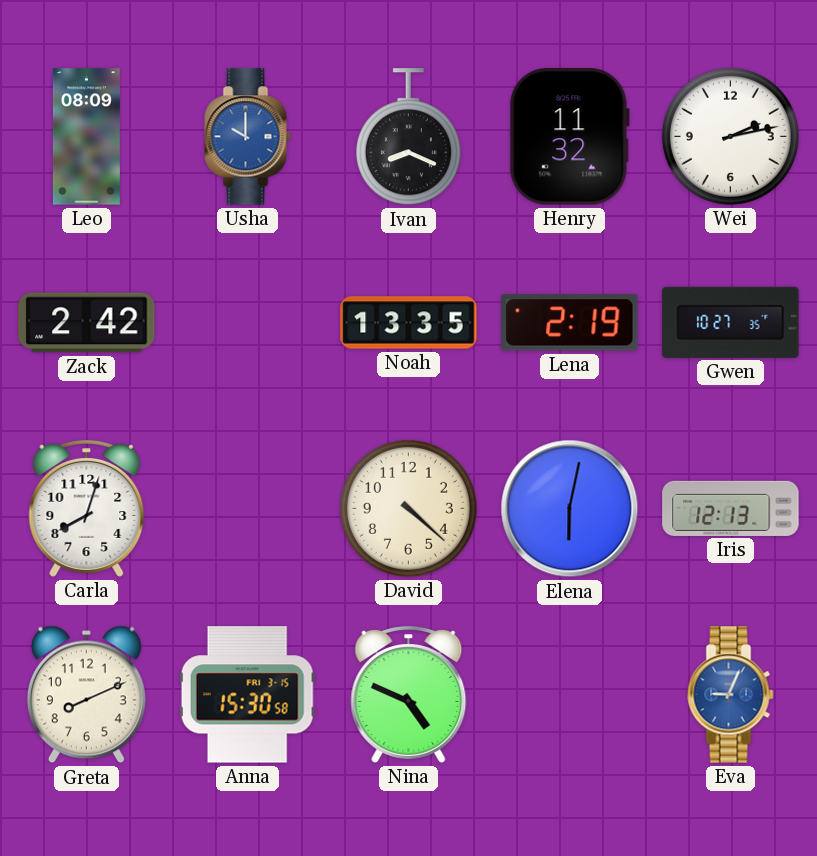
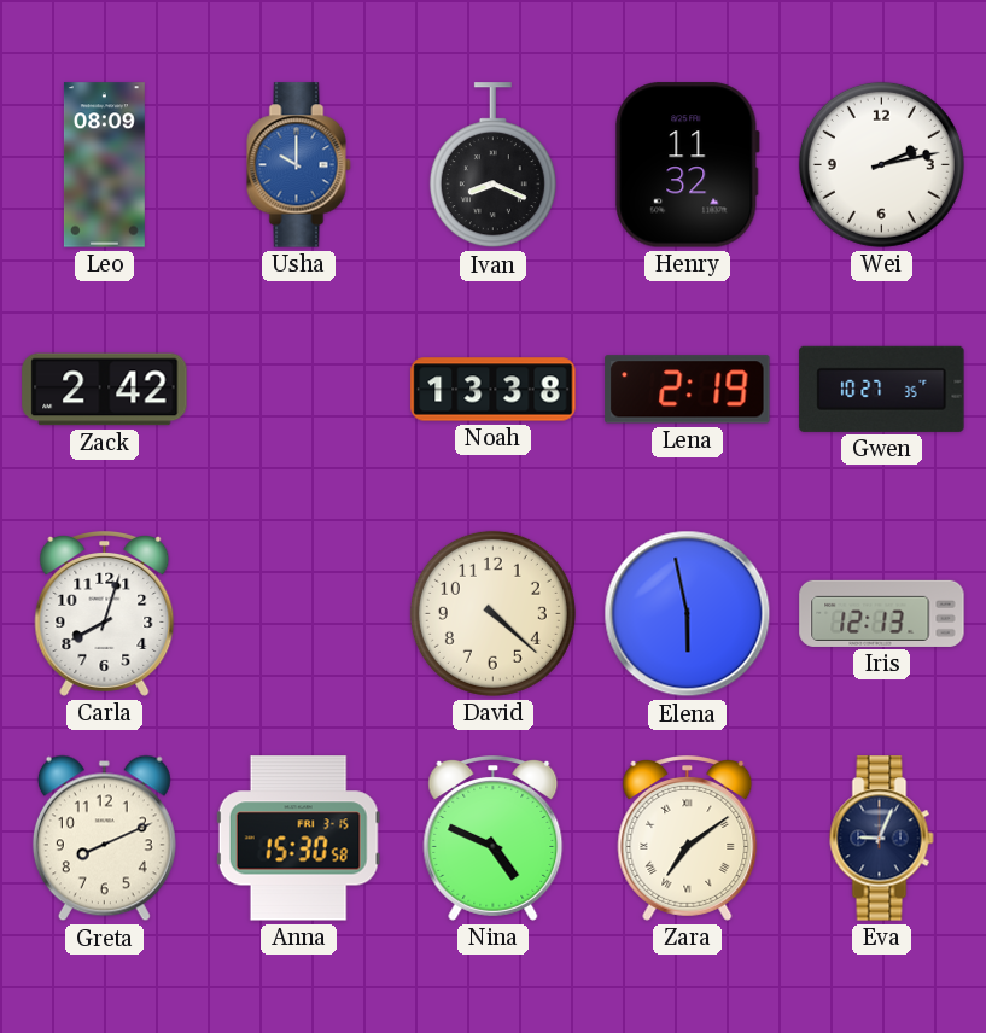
Noah: 13:35 -> 13:38 (494, 390)
Elena: 6:02 -> 5:58 (688, 614)
Zara: none -> 7:09 (688, 839)
Eva dial: blue -> navy (882, 839)
